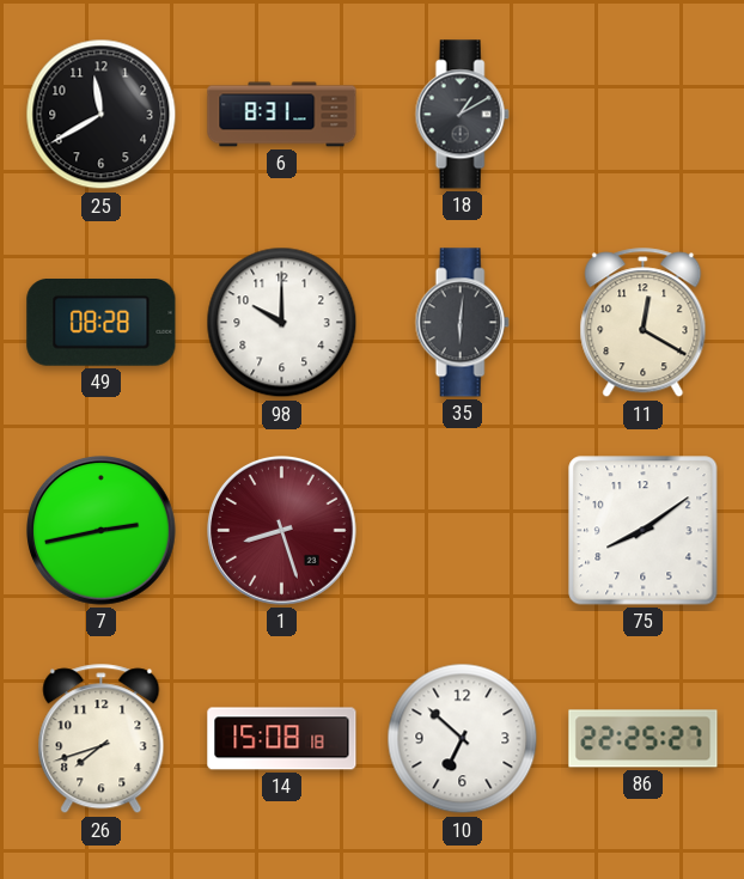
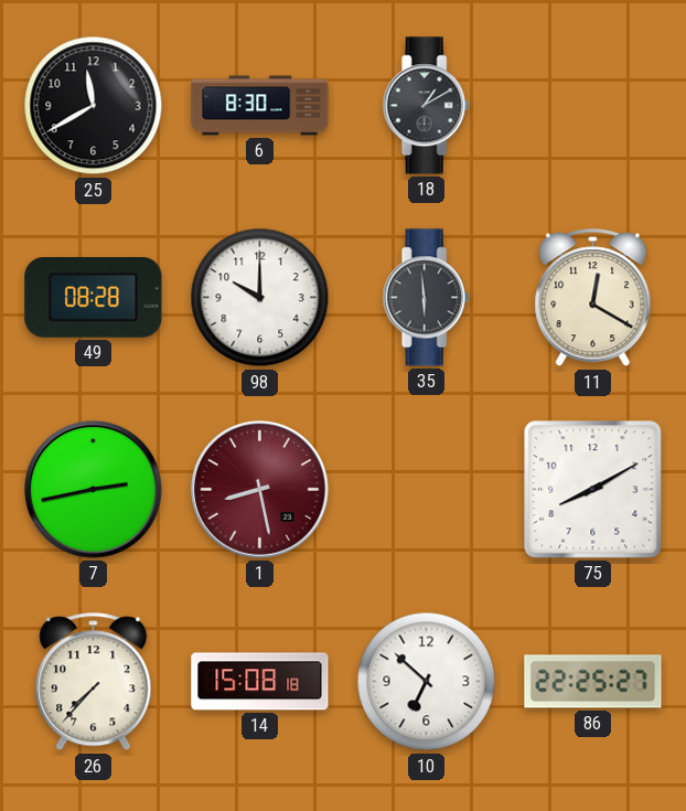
6: 8:31 -> 8:30 (260, 106)
35: 6:01 -> 5:59 (426, 298)
1: 8:27 -> 8:28 (260, 490)
75: 8:09 -> 8:10 (593, 490)
26: 7:42 -> 7:37 (94, 682)
